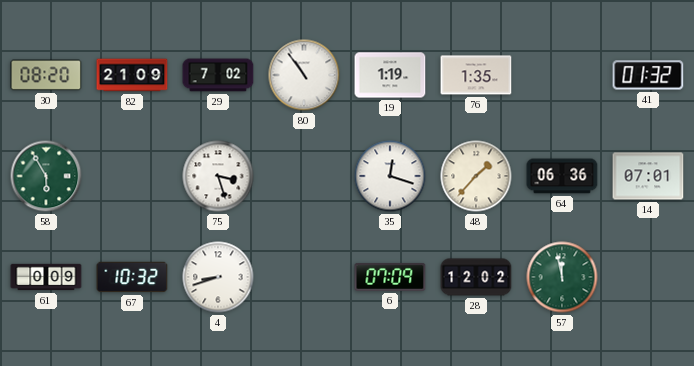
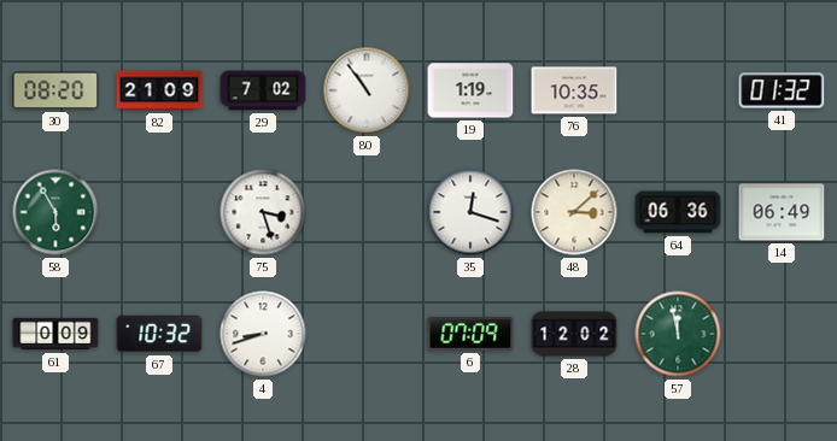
76: 1:35 -> 10:35 (574, 90)
48: 1:37 -> 3:08 (574, 212)
14: 07:01 -> 06:49 (782, 212)
